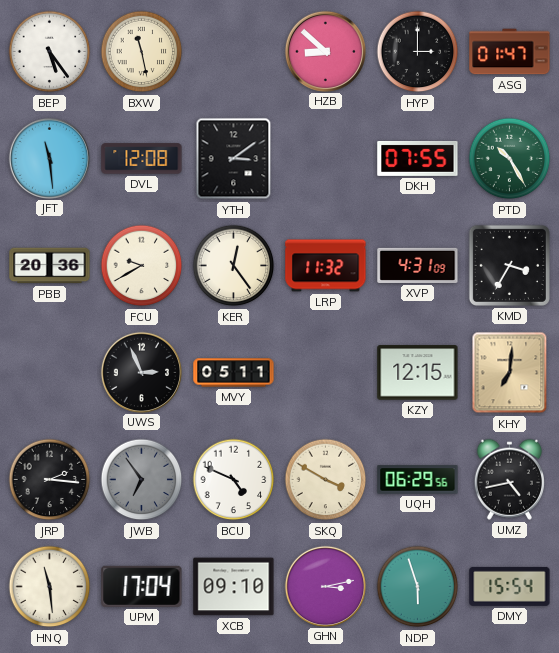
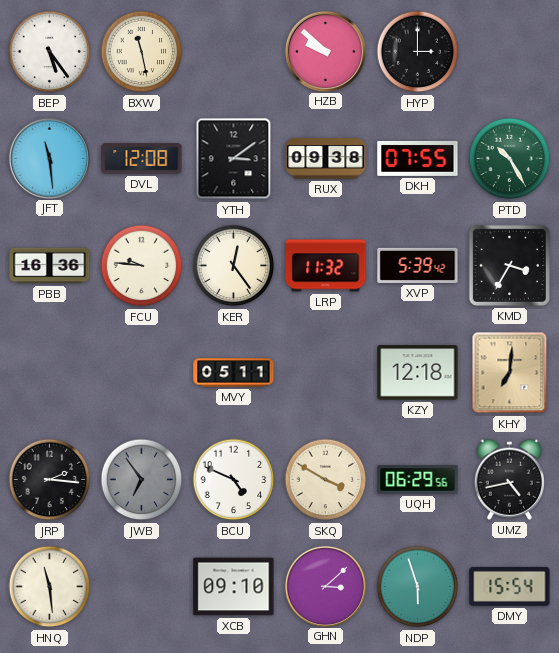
HZB: 8:52 -> 9:52 (325, 51)
ASG: 01:47 -> none (510, 52)
RUX: none -> 09:38 (326, 159)
PBB: 20:36 -> 16:36 (50, 266)
FCU: 9:40 -> 9:46 (142, 266)
XVP: 4:31 -> 5:39 (418, 265)
UWS: 2:56 -> none (141, 372)
KZY: 12:15 -> 12:18 (418, 373)
UPM: 17:04 -> none (142, 586)
GHN: 3:13 -> 3:08 (325, 586)
